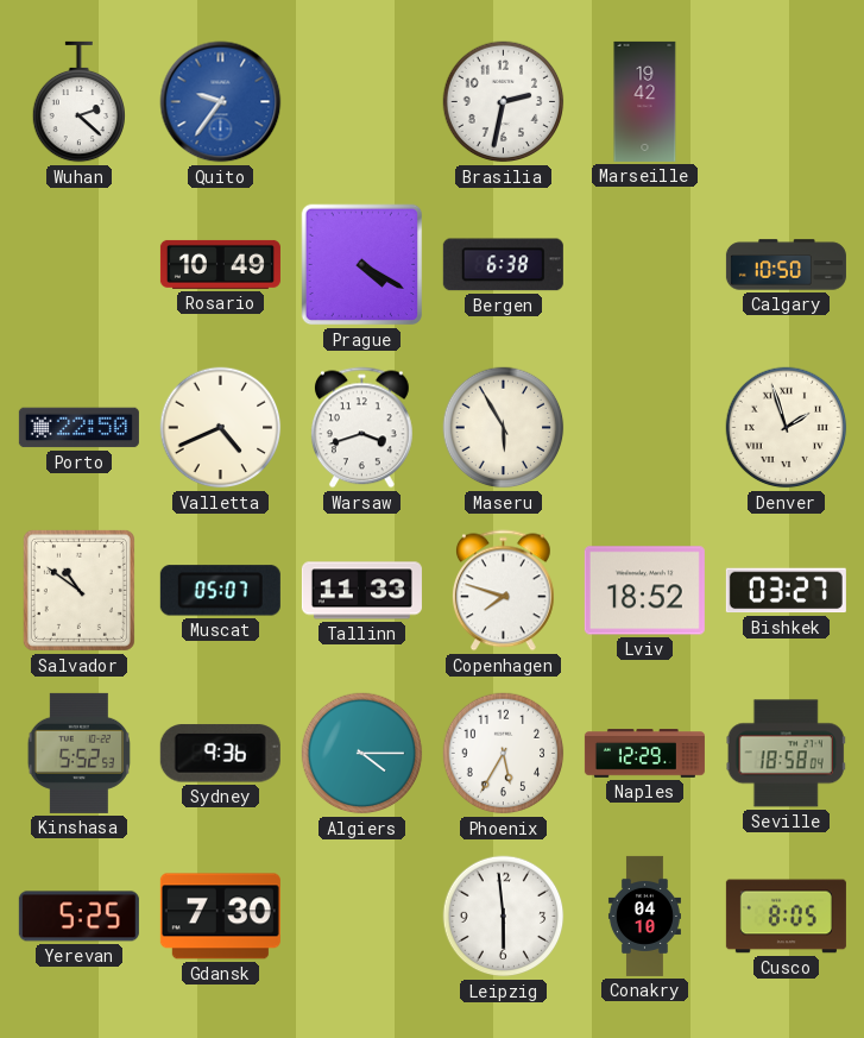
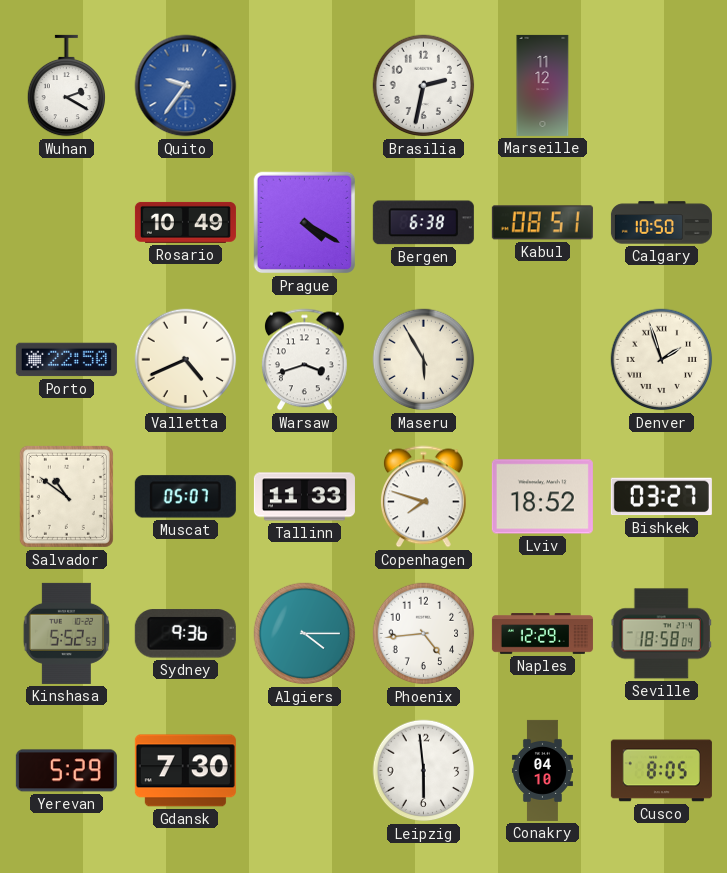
Wuhan: 2:22 -> 2:20 (67, 86)
Marseille: 19:42 -> 11:12 (543, 85)
Kabul: none -> 08:51 (542, 223)
Phoenix: 5:35 -> 4:44 (424, 634)
Yerevan: 5:25 -> 5:29 (66, 771)
